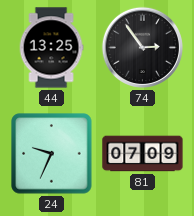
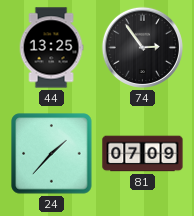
24: 9:34 -> 1:37 (52, 154)
